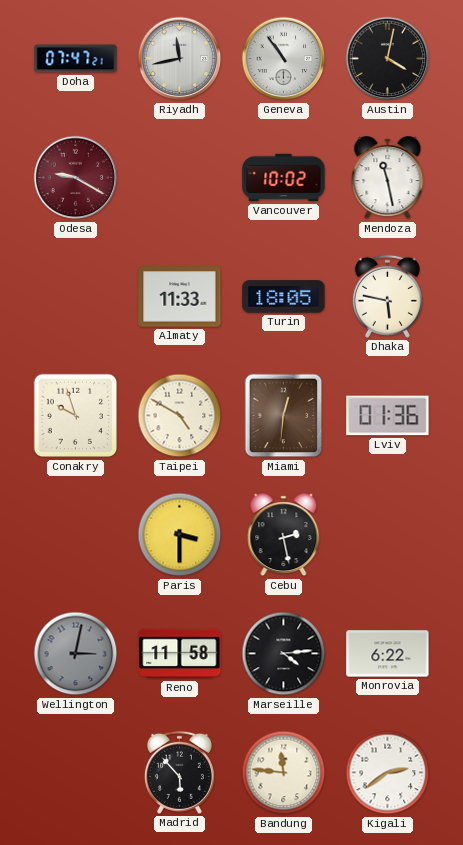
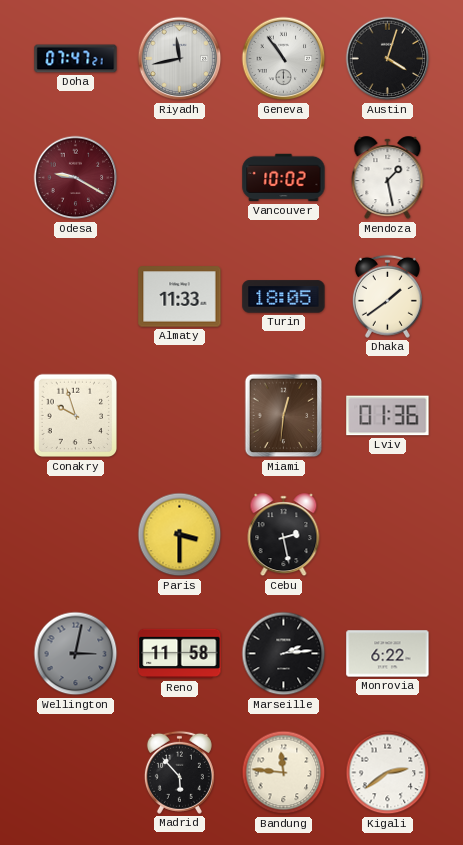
Austin: 4:02 -> 4:03 (388, 59)
Mendoza: 11:28 -> 1:28 (388, 178)
Dhaka: 5:47 -> 1:39 (387, 296)
Taipei: 4:50 -> none (180, 416)
Marseille: 4:14 -> 2:14 (284, 654)
